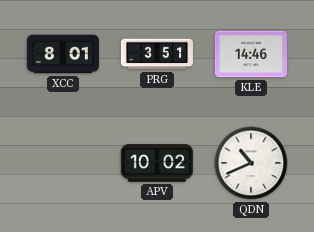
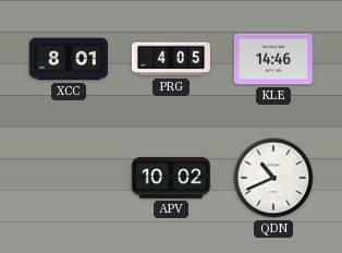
PRG: 3:51 -> 4:05 (171, 59)
